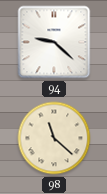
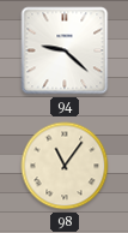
98: 11:22 -> 11:06 (65, 166)
